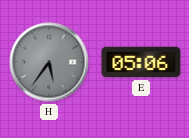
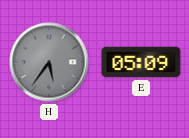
E: 05:06 -> 05:09 (141, 62)
